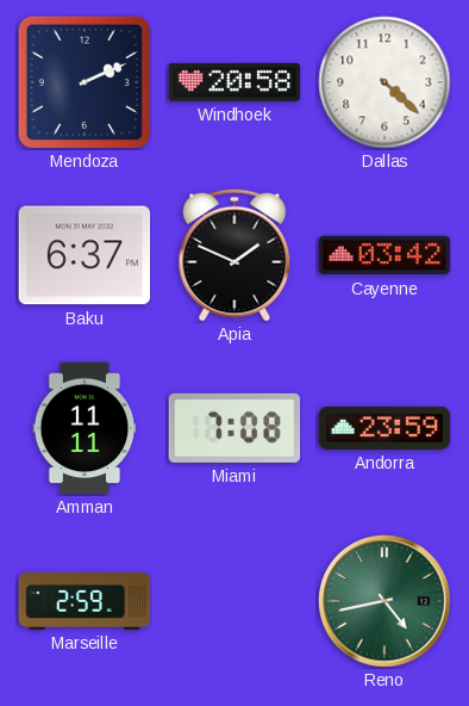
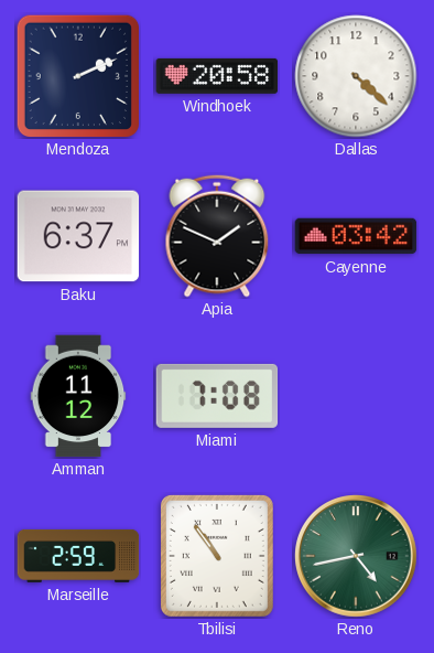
Amman: 11:11 -> 11:12 (78, 396)
Andorra: 23:59 -> none (384, 428)
Tbilisi: none -> 10:54 (217, 556)
